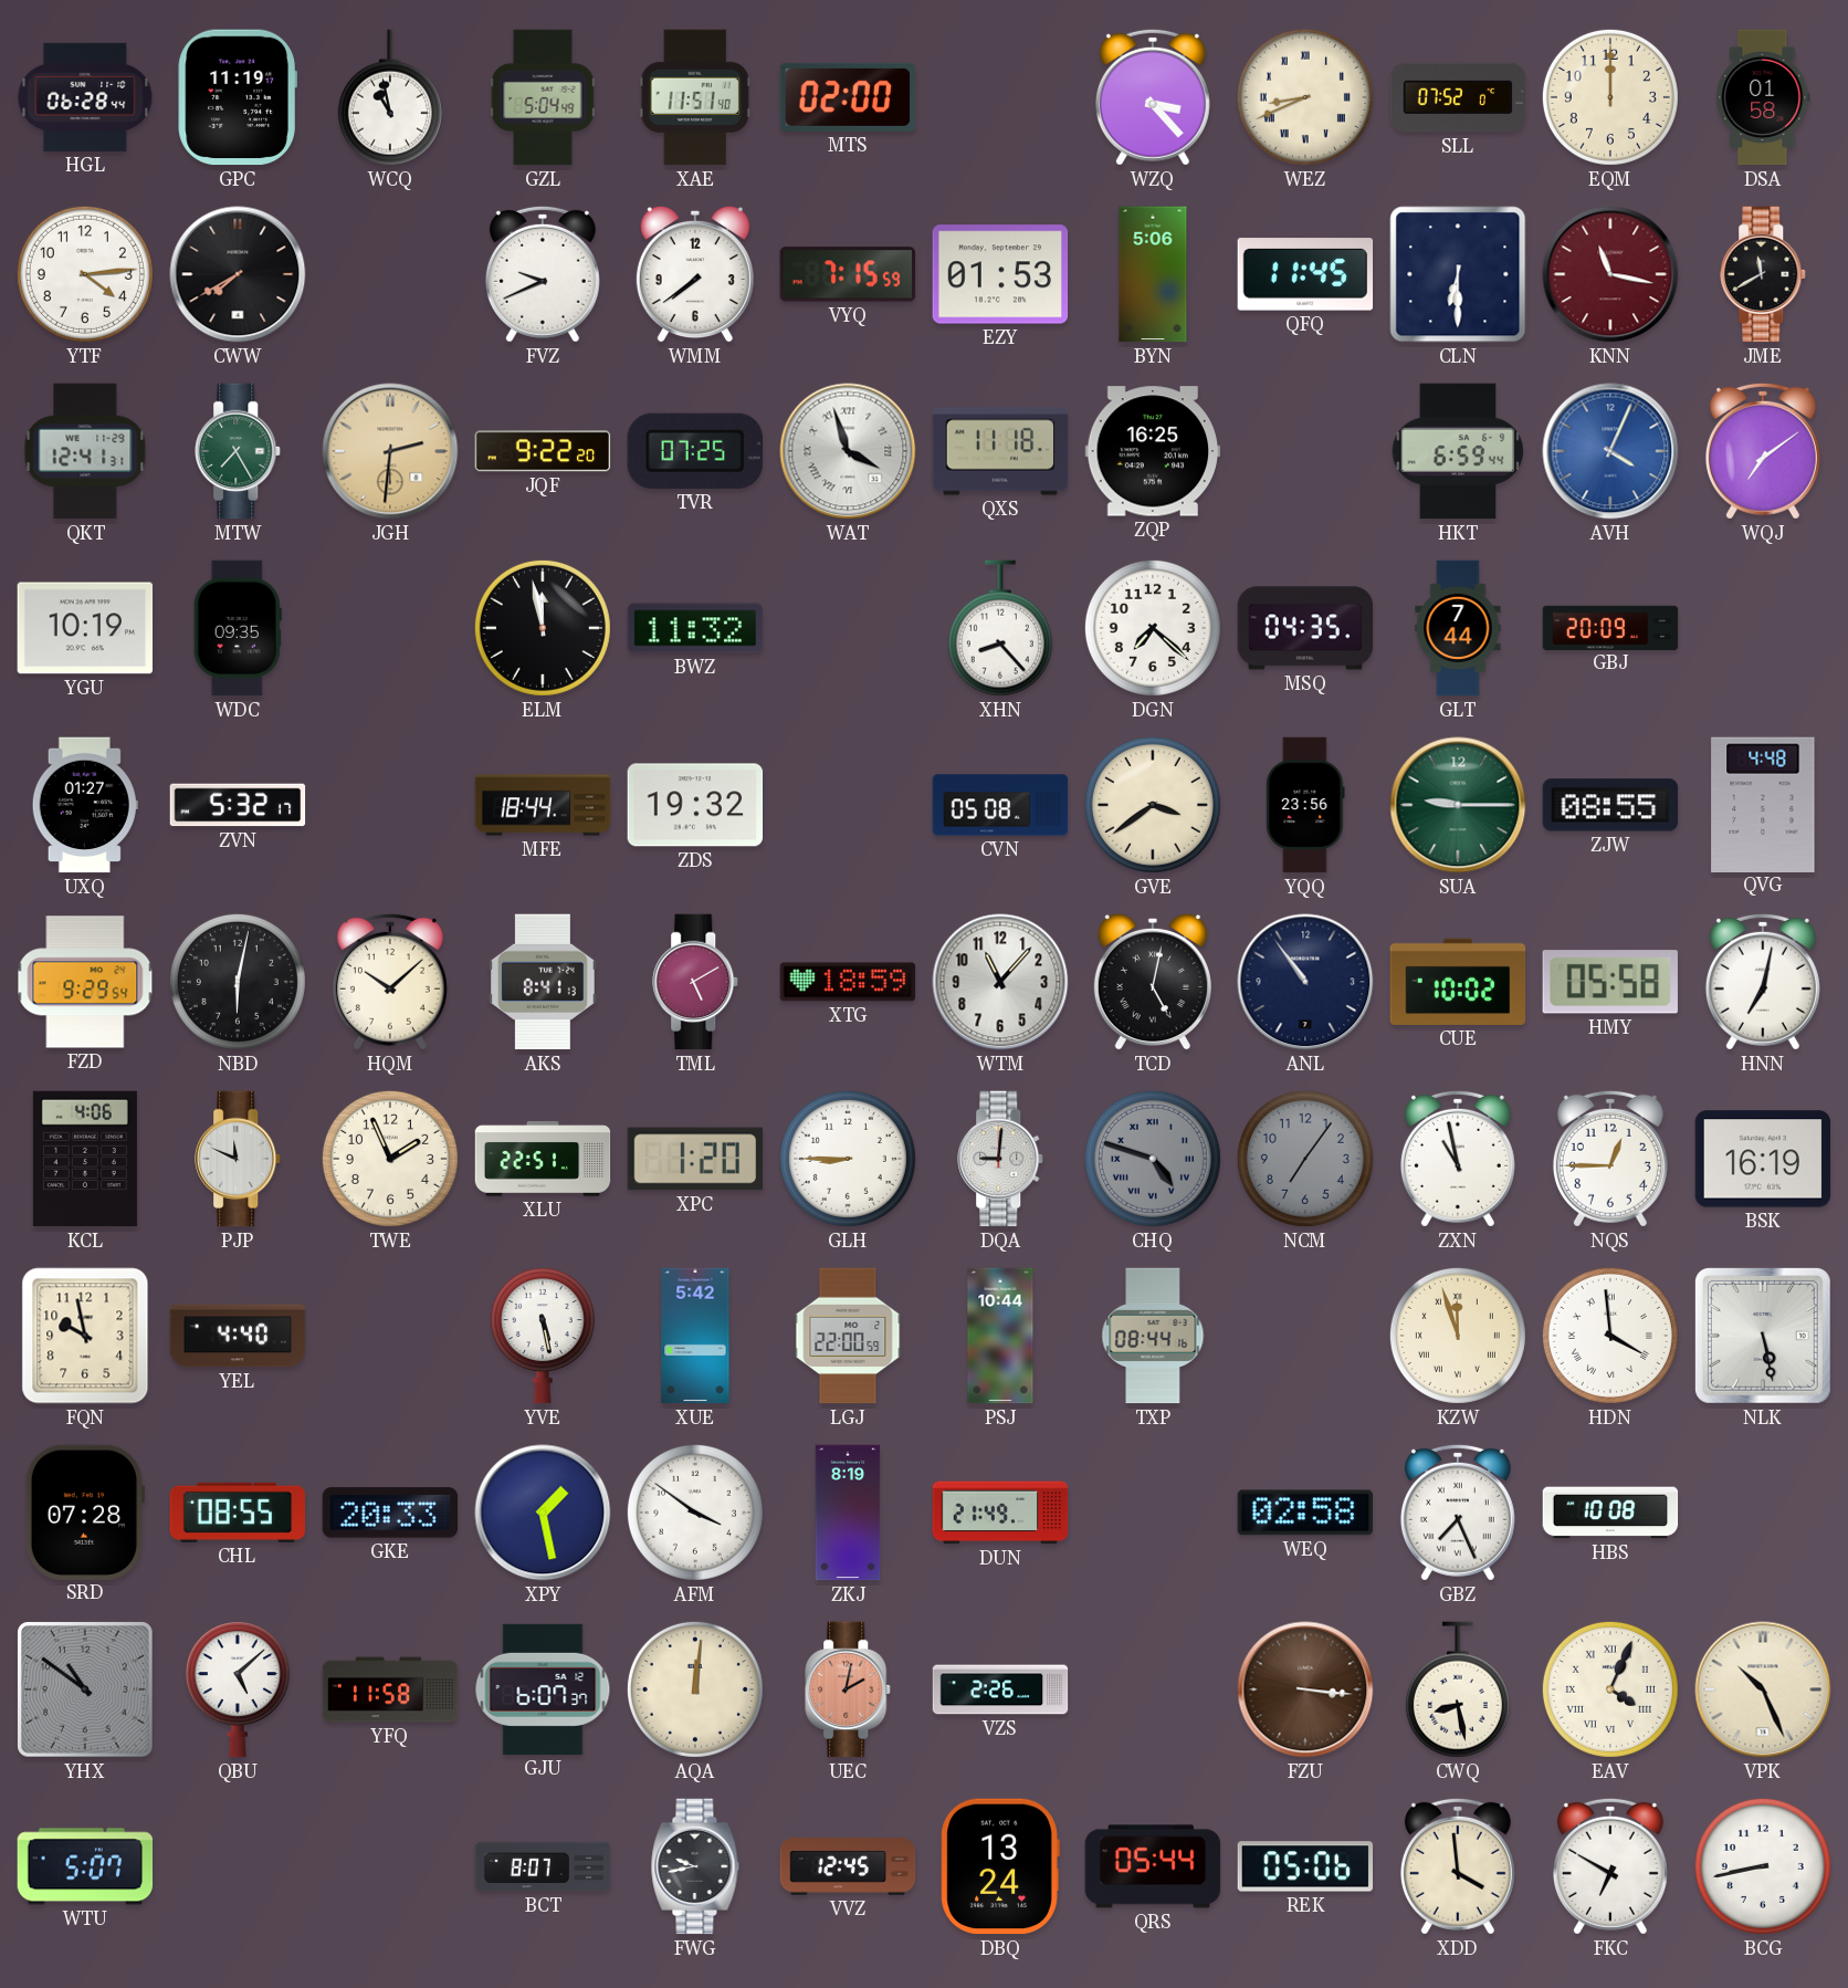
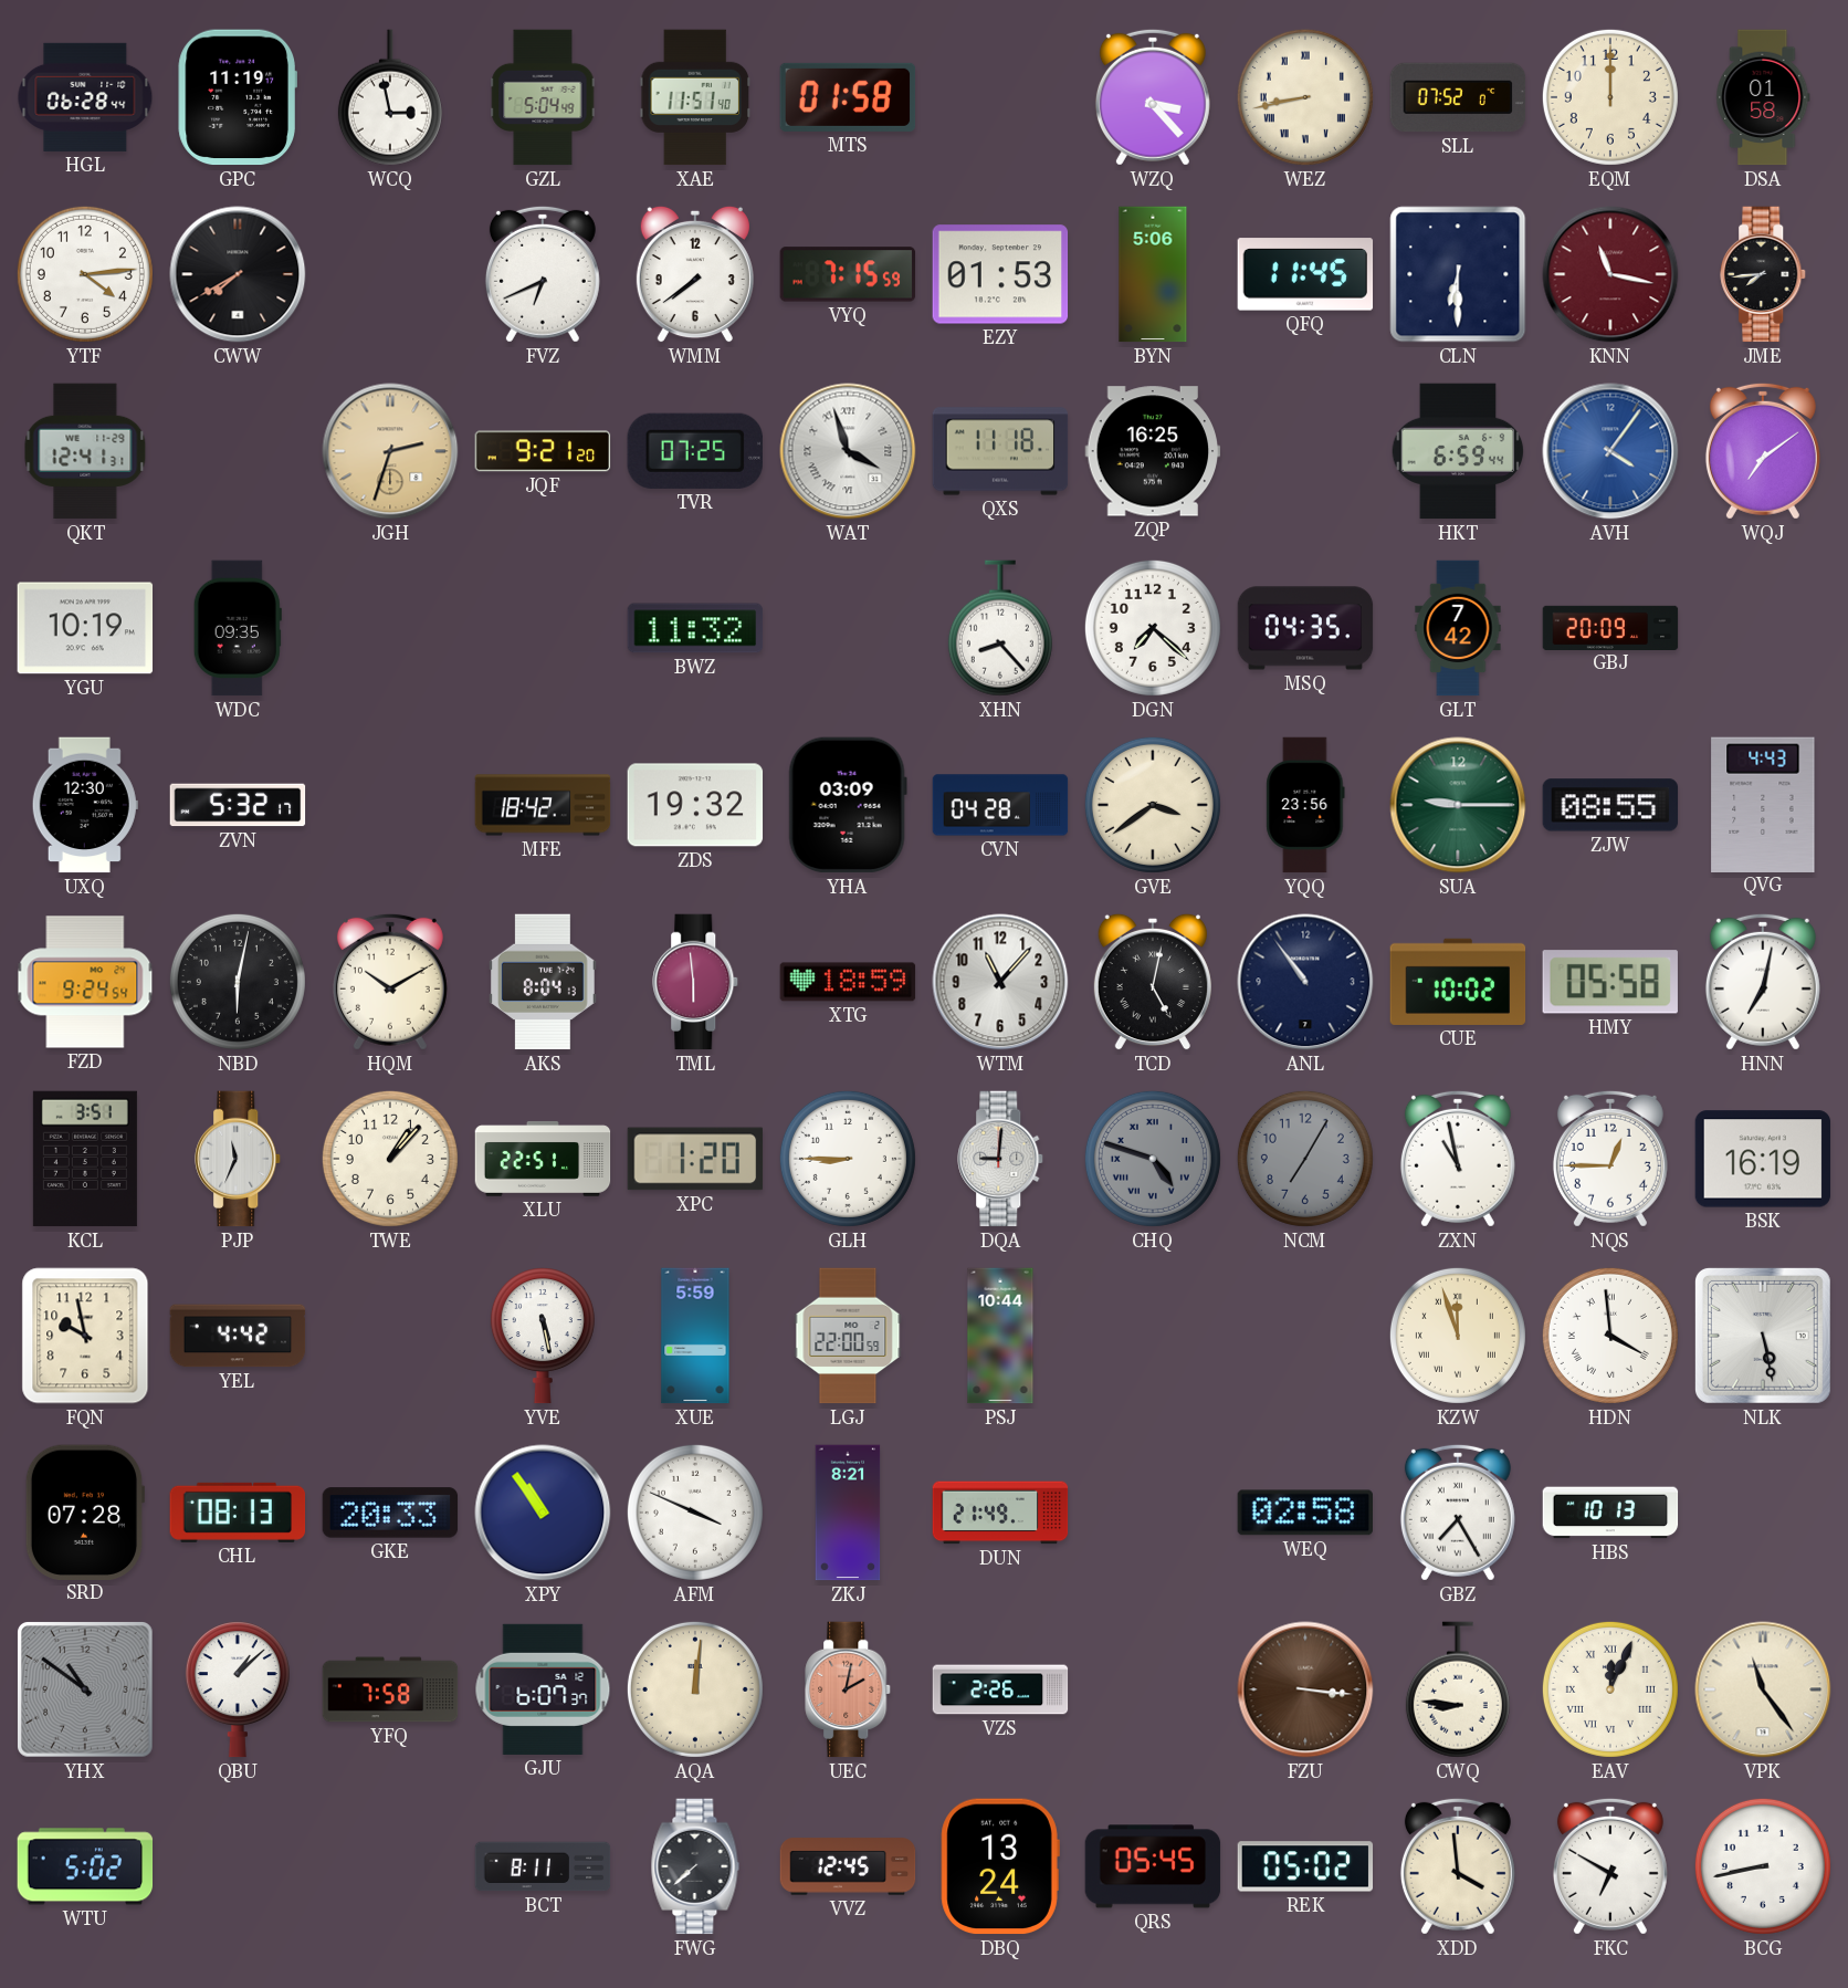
WCQ: 10:58 -> 2:58 (390, 97)
MTS: 02:00 -> 01:58 (848, 97)
WEZ: 8:41 -> 8:43 (1305, 97)
FVZ: 9:41 -> 6:41 (543, 274)
JME: 11:40 -> 7:44 (1764, 274)
MTW: 7:25 -> none (239, 451)
JGH: 2:31 -> 2:33 (390, 451)
JQF: 9:22 -> 9:21 (543, 451)
AVH: 4:04 -> 4:06 (1610, 451)
ELM: 11:58 -> none (543, 628)
GLT: 7:44 -> 7:42 (1458, 628)
UXQ: 01:27 -> 12:30 (85, 805)
MFE: 18:44 -> 18:42 (543, 805)
YHA: none -> 03:09 (848, 805)
CVN: 05:08 -> 04:28 (1000, 805)
QVG: 4:48 -> 4:43 (1763, 804)
FZD: 9:29 -> 9:24 (85, 982)
HQM: 10:08 -> 10:10 (390, 982)
AKS: 8:41 -> 8:04 (543, 982)
TML: 5:10 -> 5:59 (696, 982)
KCL: 4:06 -> 3:51 (85, 1159)
PJP: 11:49 -> 11:34 (239, 1159)
TWE: 1:56 -> 1:07 (390, 1159)
NCM: 7:06 -> 7:05 (1305, 1159)
YEL: 4:40 -> 4:42 (238, 1336)
XUE: 5:42 -> 5:59 (695, 1336)
TXP: 08:44 -> none (1153, 1336)
CHL: 08:55 -> 08:13 (238, 1513)
XPY: 1:28 -> 10:54 (543, 1513)
AFM: 3:51 -> 3:49 (695, 1513)
ZKJ: 8:19 -> 8:21 (848, 1513)
GBZ: 7:26 -> 7:25 (1458, 1513)
HBS: 10:08 -> 10:13 (1610, 1513)
QBU: 5:08 -> 1:08 (238, 1689)
YFQ: 11:58 -> 7:58 (390, 1689)
CWQ: 8:28 -> 8:46 (1458, 1689)
EAV: 4:04 -> 12:04 (1610, 1689)
VPK: 10:26 -> 11:24 (1763, 1689)
WTU: 5:07 -> 5:02 (85, 1866)
BCT: 8:07 -> 8:11 (543, 1866)
FWG: 9:43 -> 7:38 (695, 1866)
QRS: 05:44 -> 05:45 (1153, 1866)
REK: 05:06 -> 05:02 (1305, 1866)
